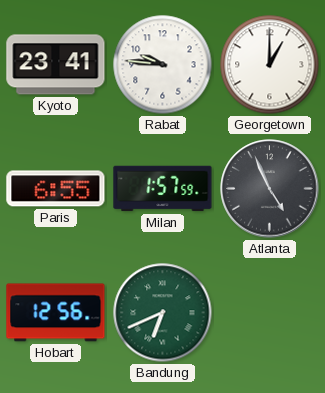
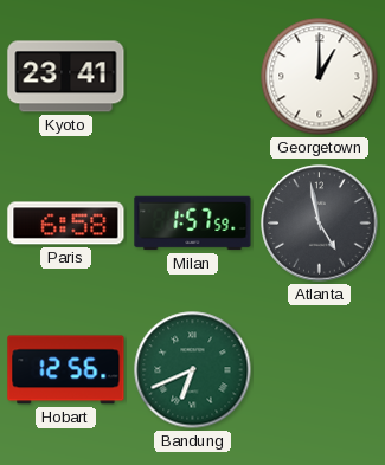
Rabat: 9:46 -> none (163, 65)
Paris: 6:55 -> 6:58 (66, 224)
Atlanta: 4:56 -> 4:58 (320, 224)
